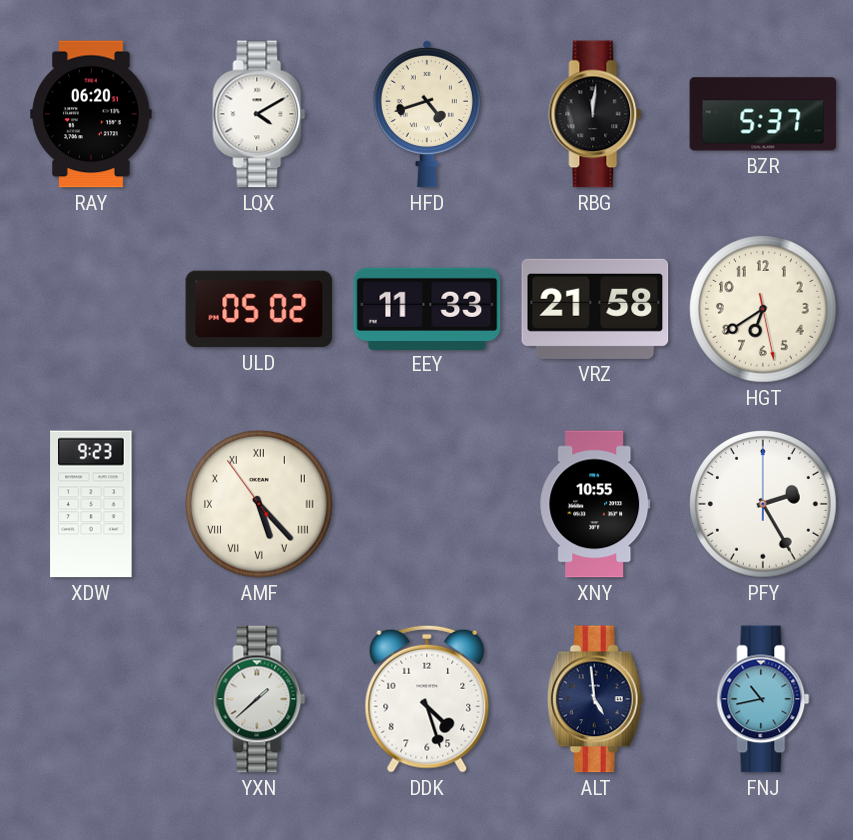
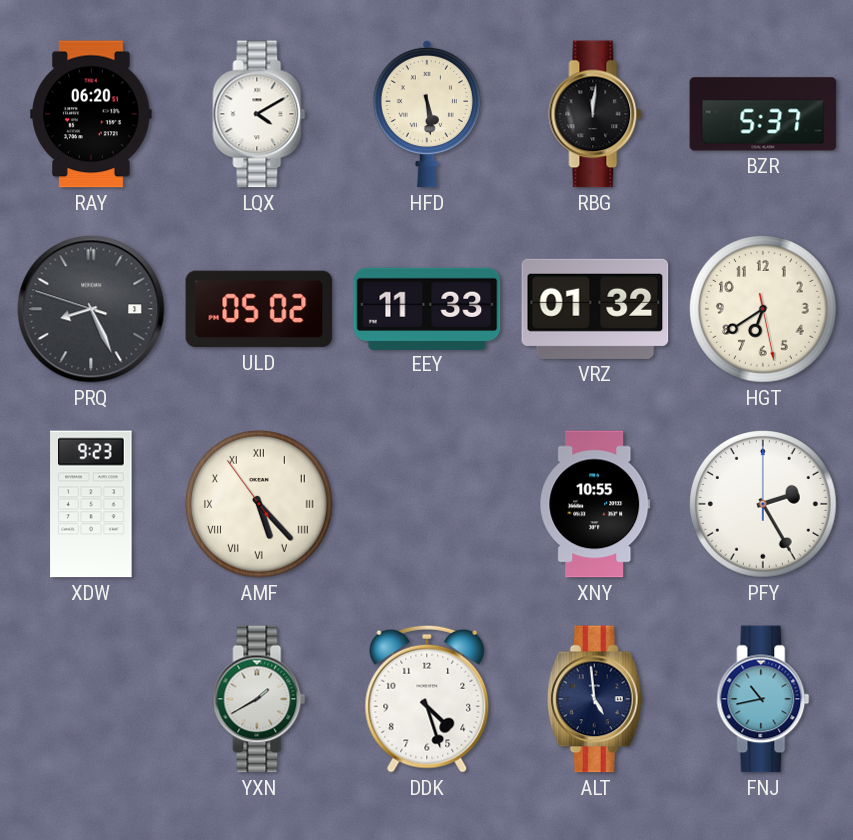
HFD: 4:42 -> 5:29 (427, 114)
PRQ: none -> 8:25 (91, 309)
VRZ: 21:58 -> 01:32 (595, 309)
YXN: 1:38 -> 1:40 (259, 699)
